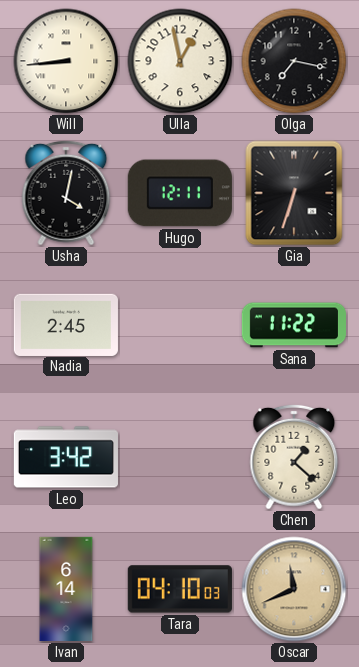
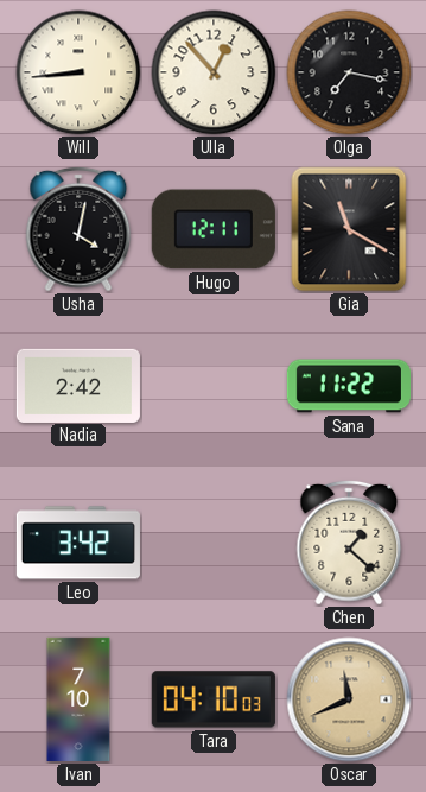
Ulla: 12:58 -> 12:53 (214, 72)
Gia: 6:33 -> 11:20 (349, 229)
Nadia: 2:45 -> 2:42 (78, 385)
Ivan: 6:14 -> 7:10 (78, 699)
